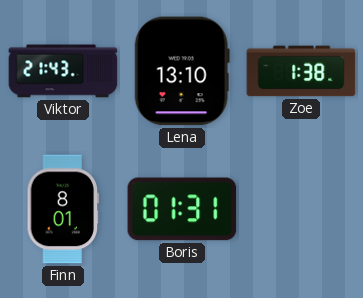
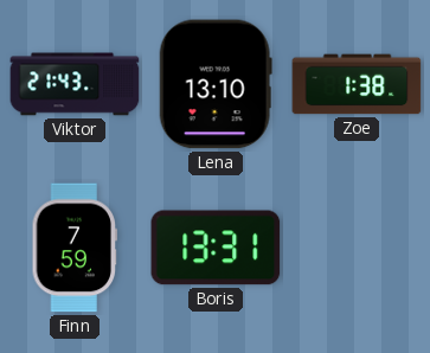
Finn: 8:01 -> 7:59 (75, 248)
Boris: 01:31 -> 13:31 (216, 248)
